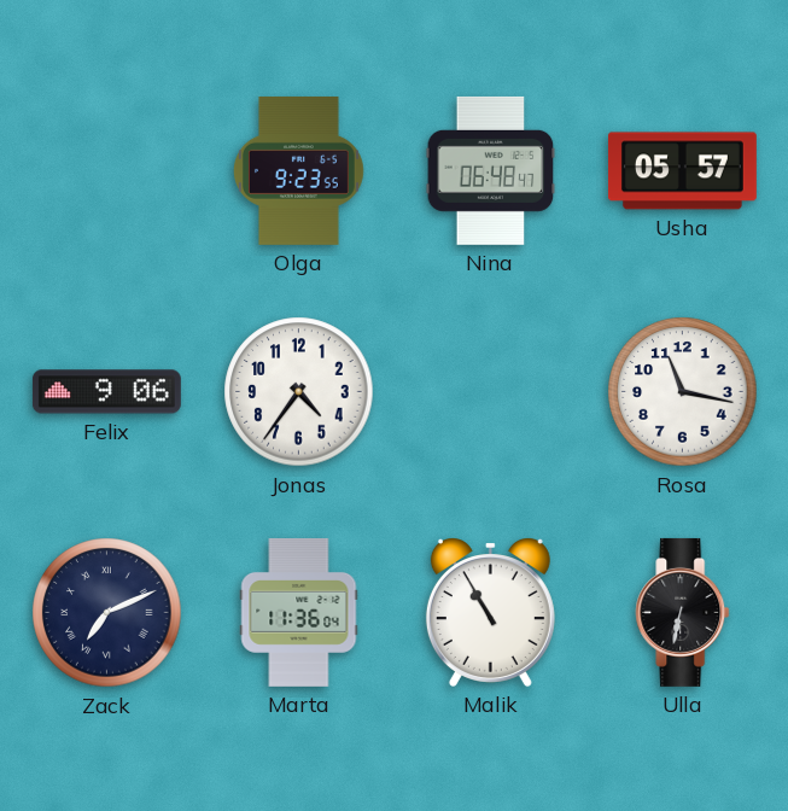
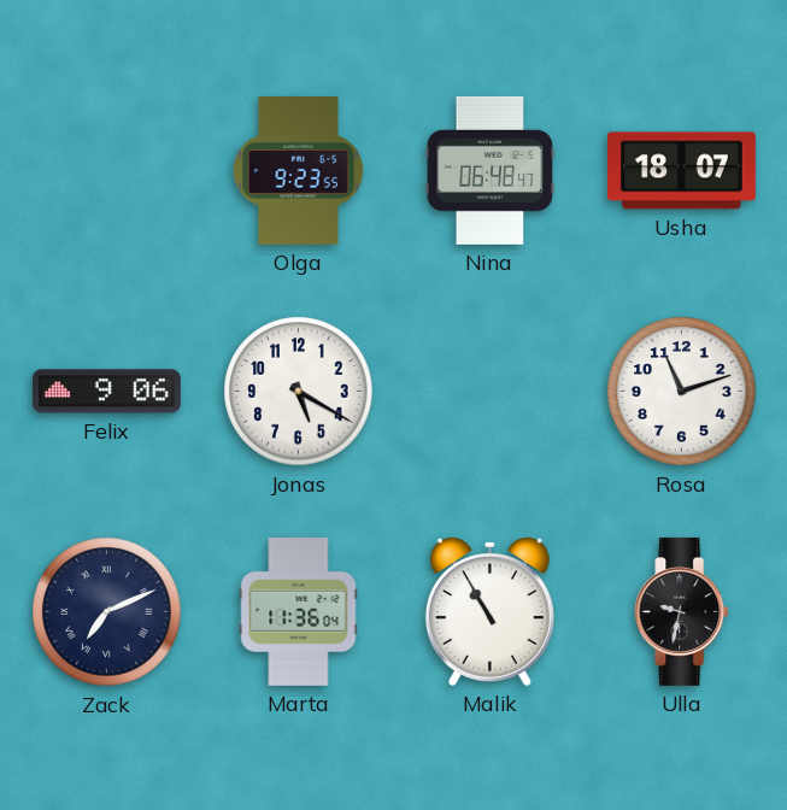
Usha: 05:57 -> 18:07 (681, 171)
Jonas: 4:36 -> 5:20 (299, 392)
Rosa: 11:17 -> 11:12 (682, 392)
Ulla: 6:32 -> 9:32 (682, 611)
